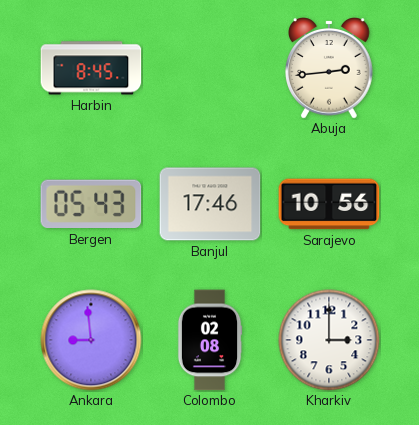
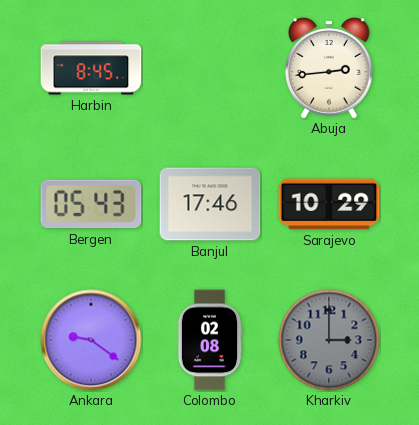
Sarajevo: 10:56 -> 10:29 (329, 204)
Ankara: 8:59 -> 9:21 (91, 340)
Kharkiv dial: white -> grey (329, 340)
